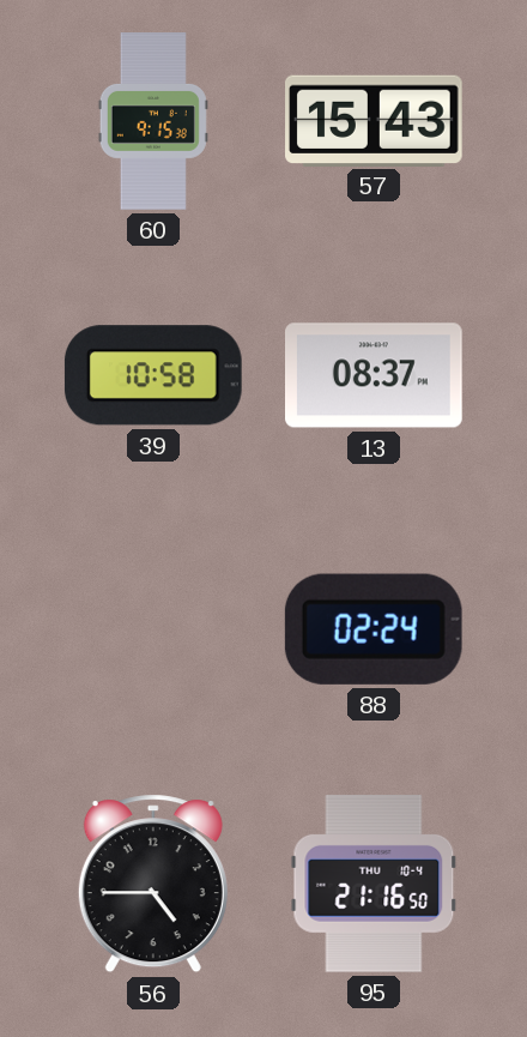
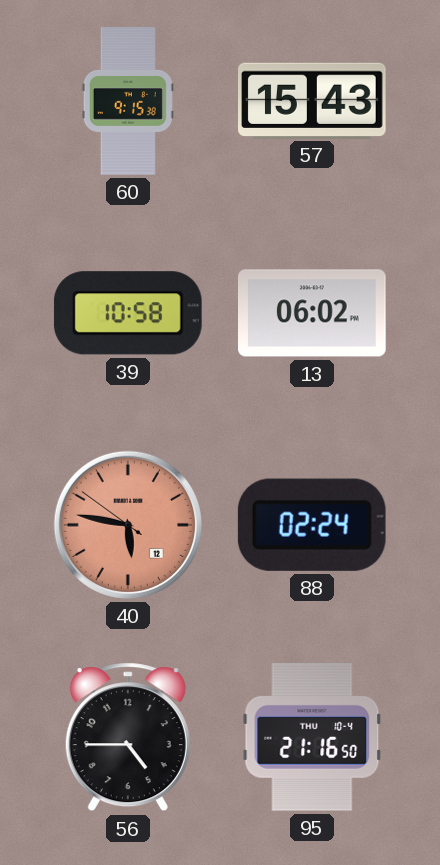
13: 08:37 -> 06:02 (313, 313)
40: none -> 5:46 (128, 525)
